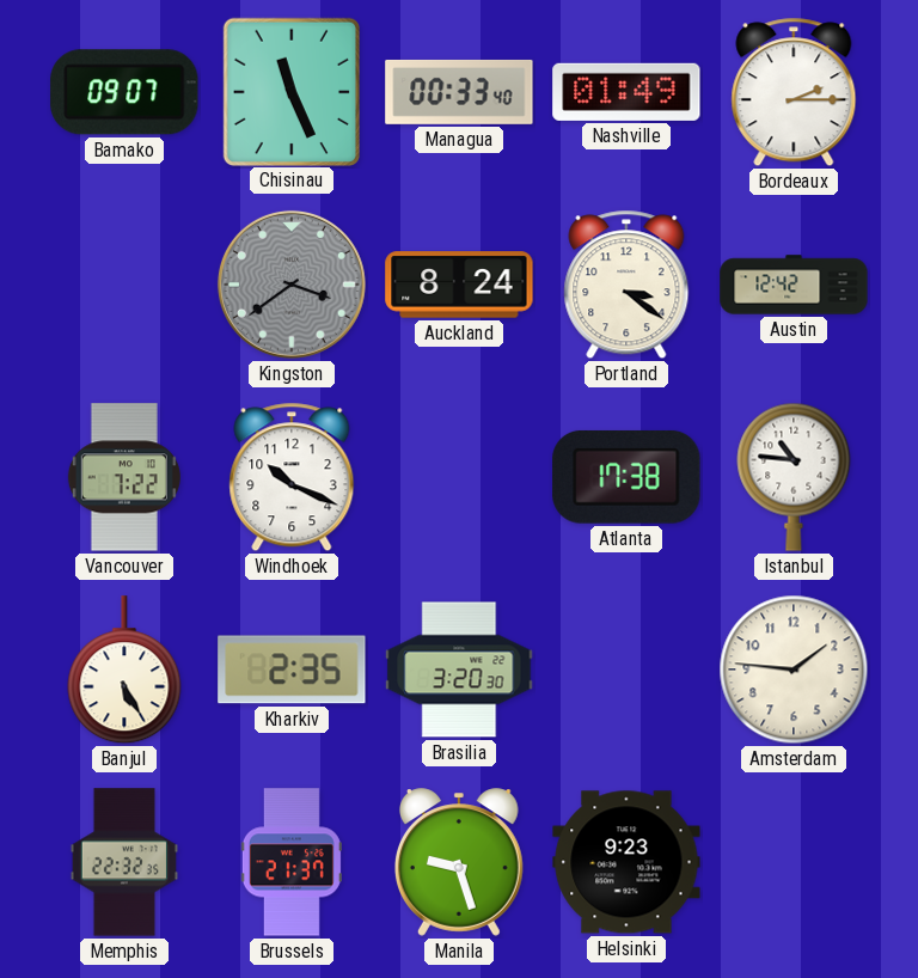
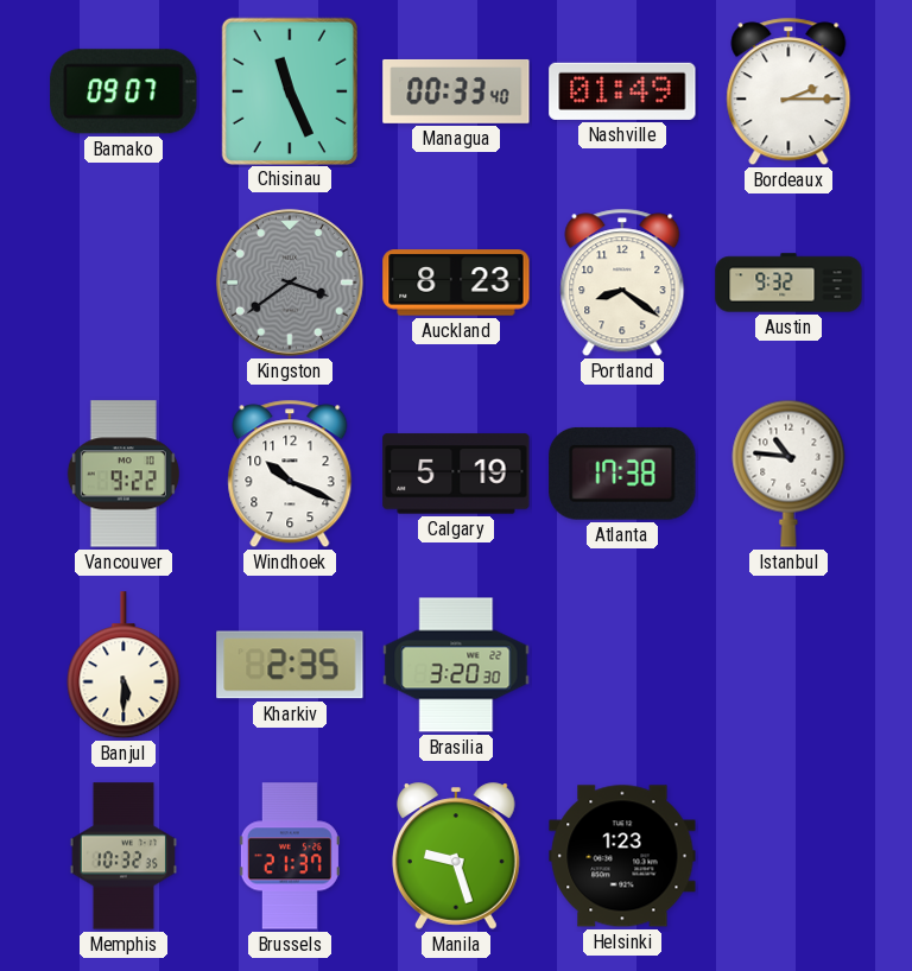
Auckland: 8:24 -> 8:23 (456, 283)
Portland: 3:21 -> 8:21 (622, 283)
Austin: 12:42 -> 9:32 (788, 283)
Vancouver: 7:22 -> 9:22 (123, 474)
Calgary: none -> 5:19 (456, 474)
Banjul: 5:25 -> 5:30 (123, 666)
Amsterdam: 1:46 -> none (794, 670)
Memphis: 22:32 -> 10:32 (123, 856)
Helsinki: 9:23 -> 1:23 (622, 856)
